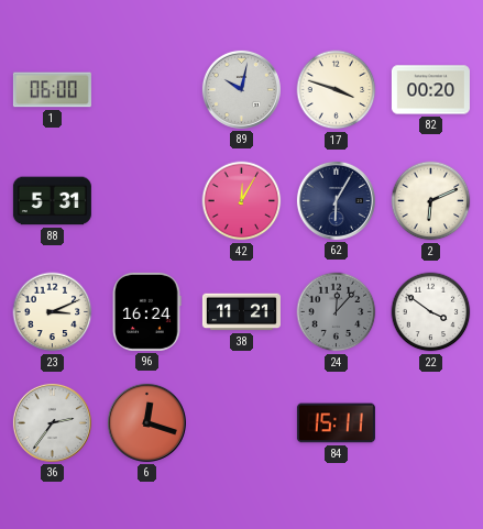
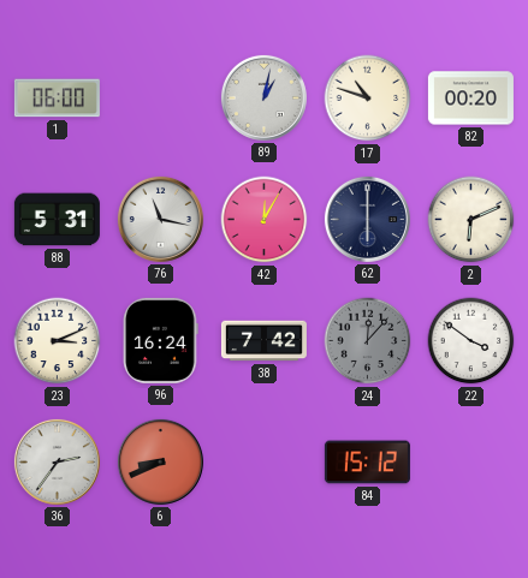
89: 10:02 -> 1:02 (263, 97)
17: 3:48 -> 10:48 (368, 99)
76: none -> 11:17 (160, 219)
62: 6:05 -> 6:00 (367, 219)
38: 11:21 -> 7:42 (263, 341)
6: 12:18 -> 8:41 (160, 461)
84: 15:11 -> 15:12 (367, 463)
